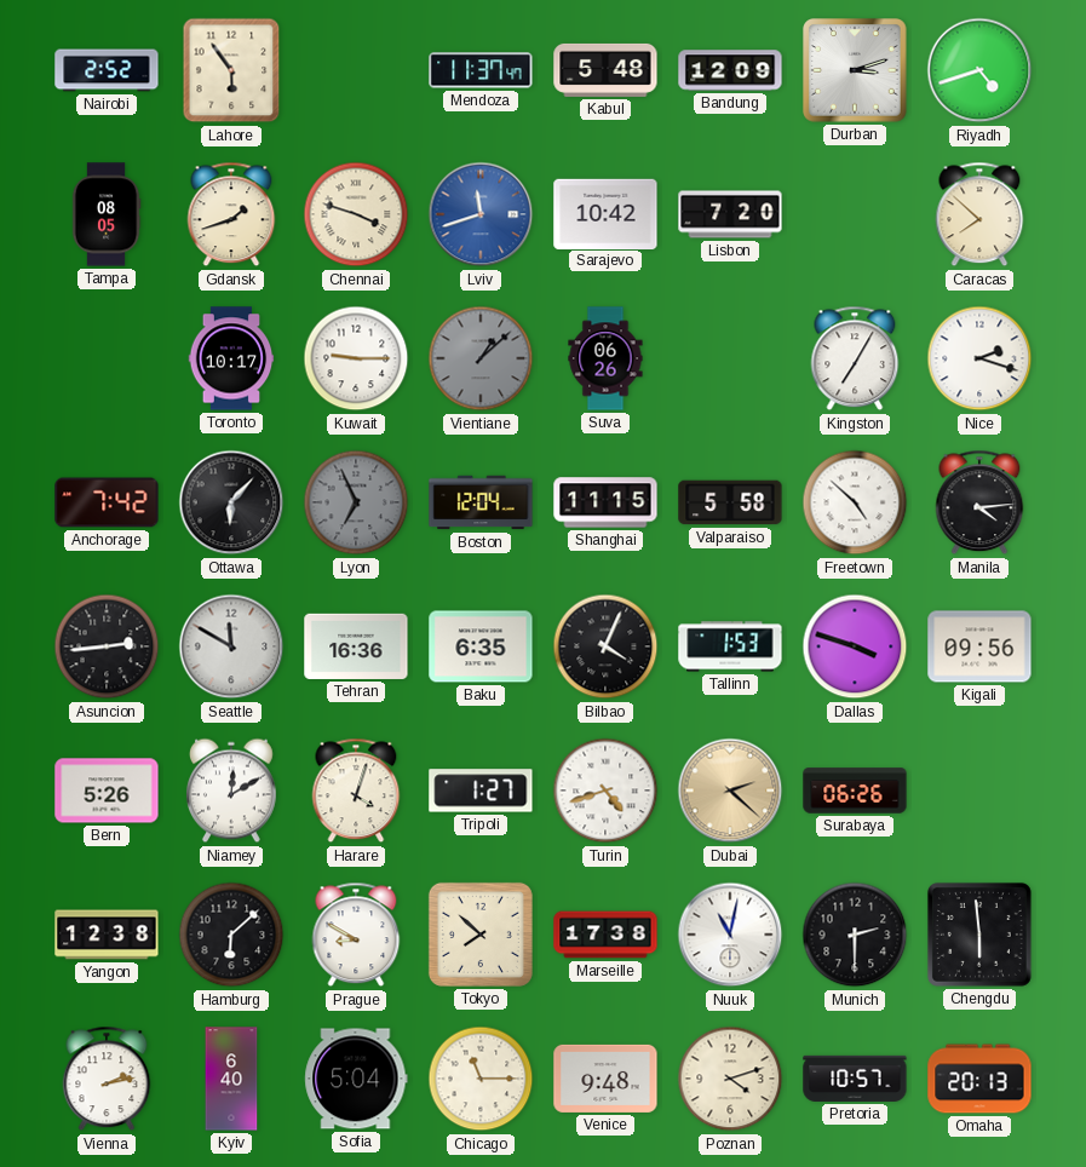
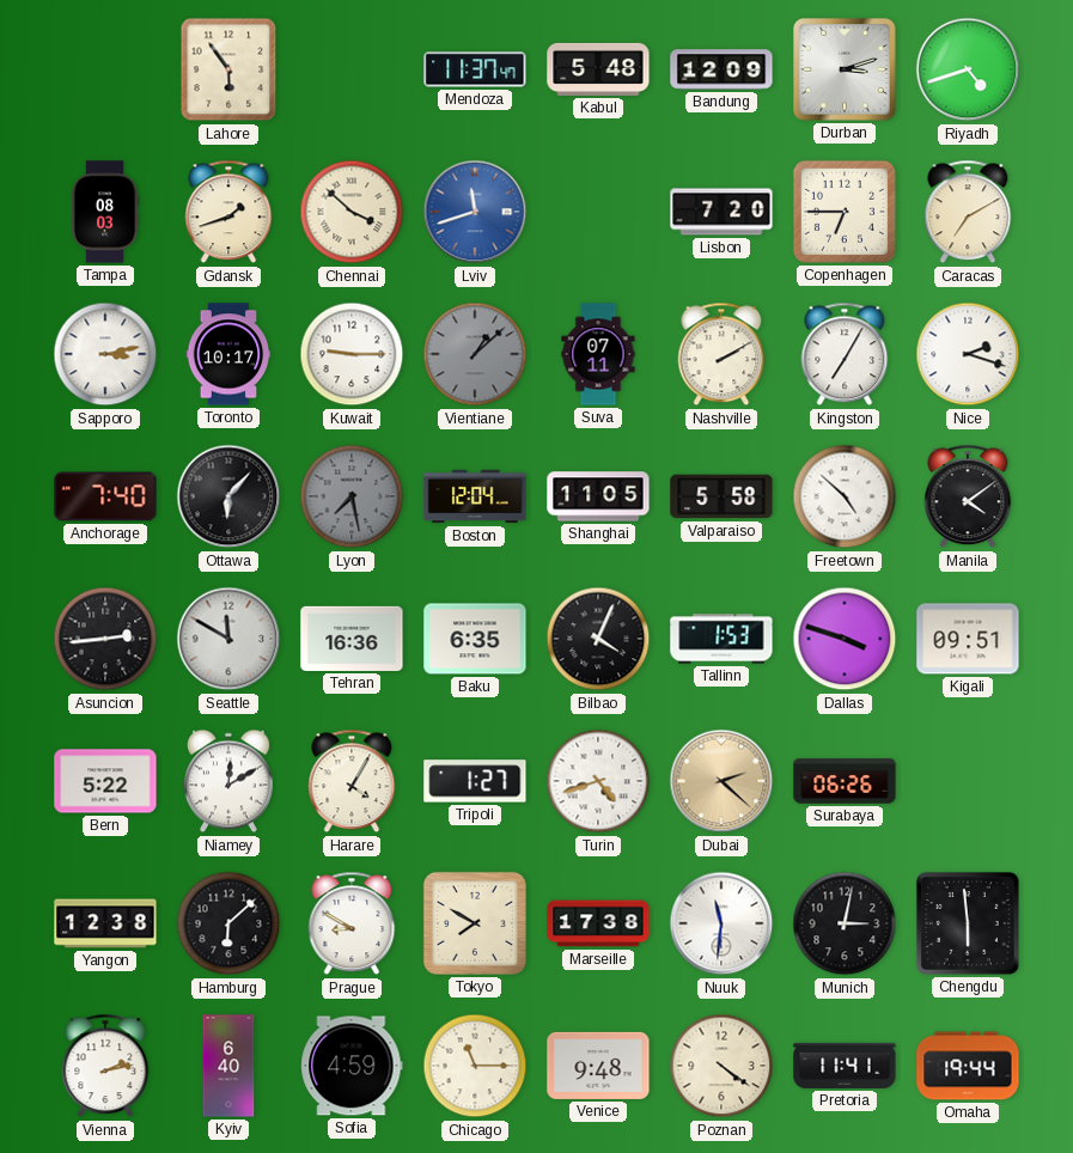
Nairobi: 2:52 -> none (107, 70)
Tampa: 08:05 -> 08:03 (105, 212)
Chennai: 3:48 -> 3:52 (352, 212)
Sarajevo: 10:42 -> none (605, 213)
Copenhagen: none -> 6:45 (845, 212)
Caracas: 7:52 -> 7:10 (968, 212)
Sapporo: none -> 3:13 (105, 354)
Suva: 06:26 -> 07:11 (598, 354)
Nashville: none -> 2:10 (721, 354)
Anchorage: 7:42 -> 7:40 (105, 496)
Lyon: 6:56 -> 7:28 (352, 496)
Shanghai: 11:15 -> 11:05 (598, 496)
Manila: 4:14 -> 4:09 (968, 496)
Kigali: 09:56 -> 09:51 (968, 639)
Bern: 5:26 -> 5:22 (105, 781)
Harare: 4:03 -> 4:05 (352, 781)
Tokyo: 7:52 -> 7:50 (475, 923)
Nuuk: 11:02 -> 11:31 (721, 923)
Munich: 2:30 -> 3:02 (845, 923)
Sofia: 5:04 -> 4:59 (352, 1066)
Poznan: 4:12 -> 4:21 (721, 1066)
Pretoria: 10:57 -> 11:41 (845, 1066)
Omaha: 20:13 -> 19:44 (968, 1066)
